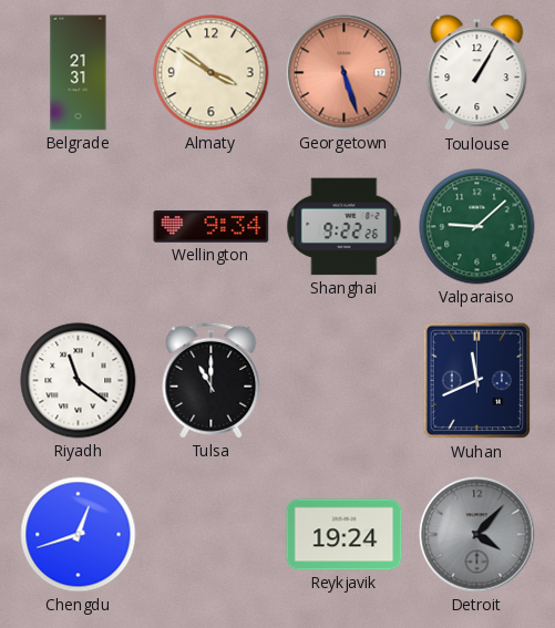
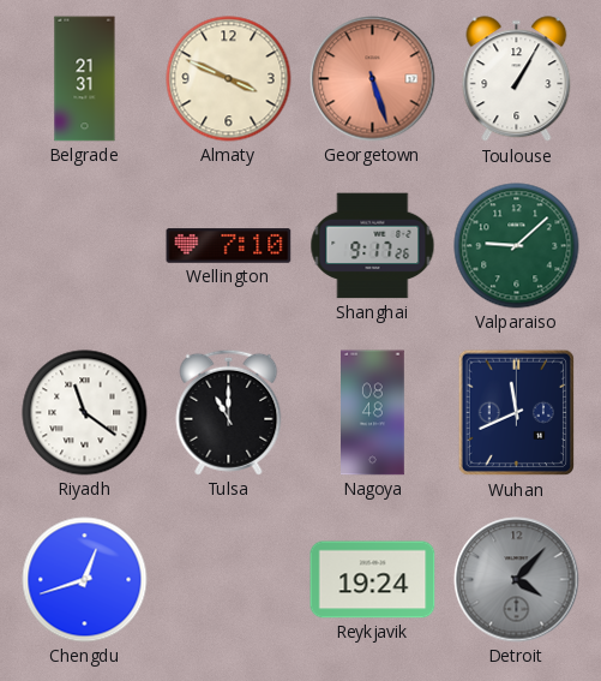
Almaty: 3:51 -> 3:49 (229, 79)
Wellington: 9:34 -> 7:10 (229, 246)
Shanghai: 9:22 -> 9:17 (373, 246)
Nagoya: none -> 08:48 (373, 413)
